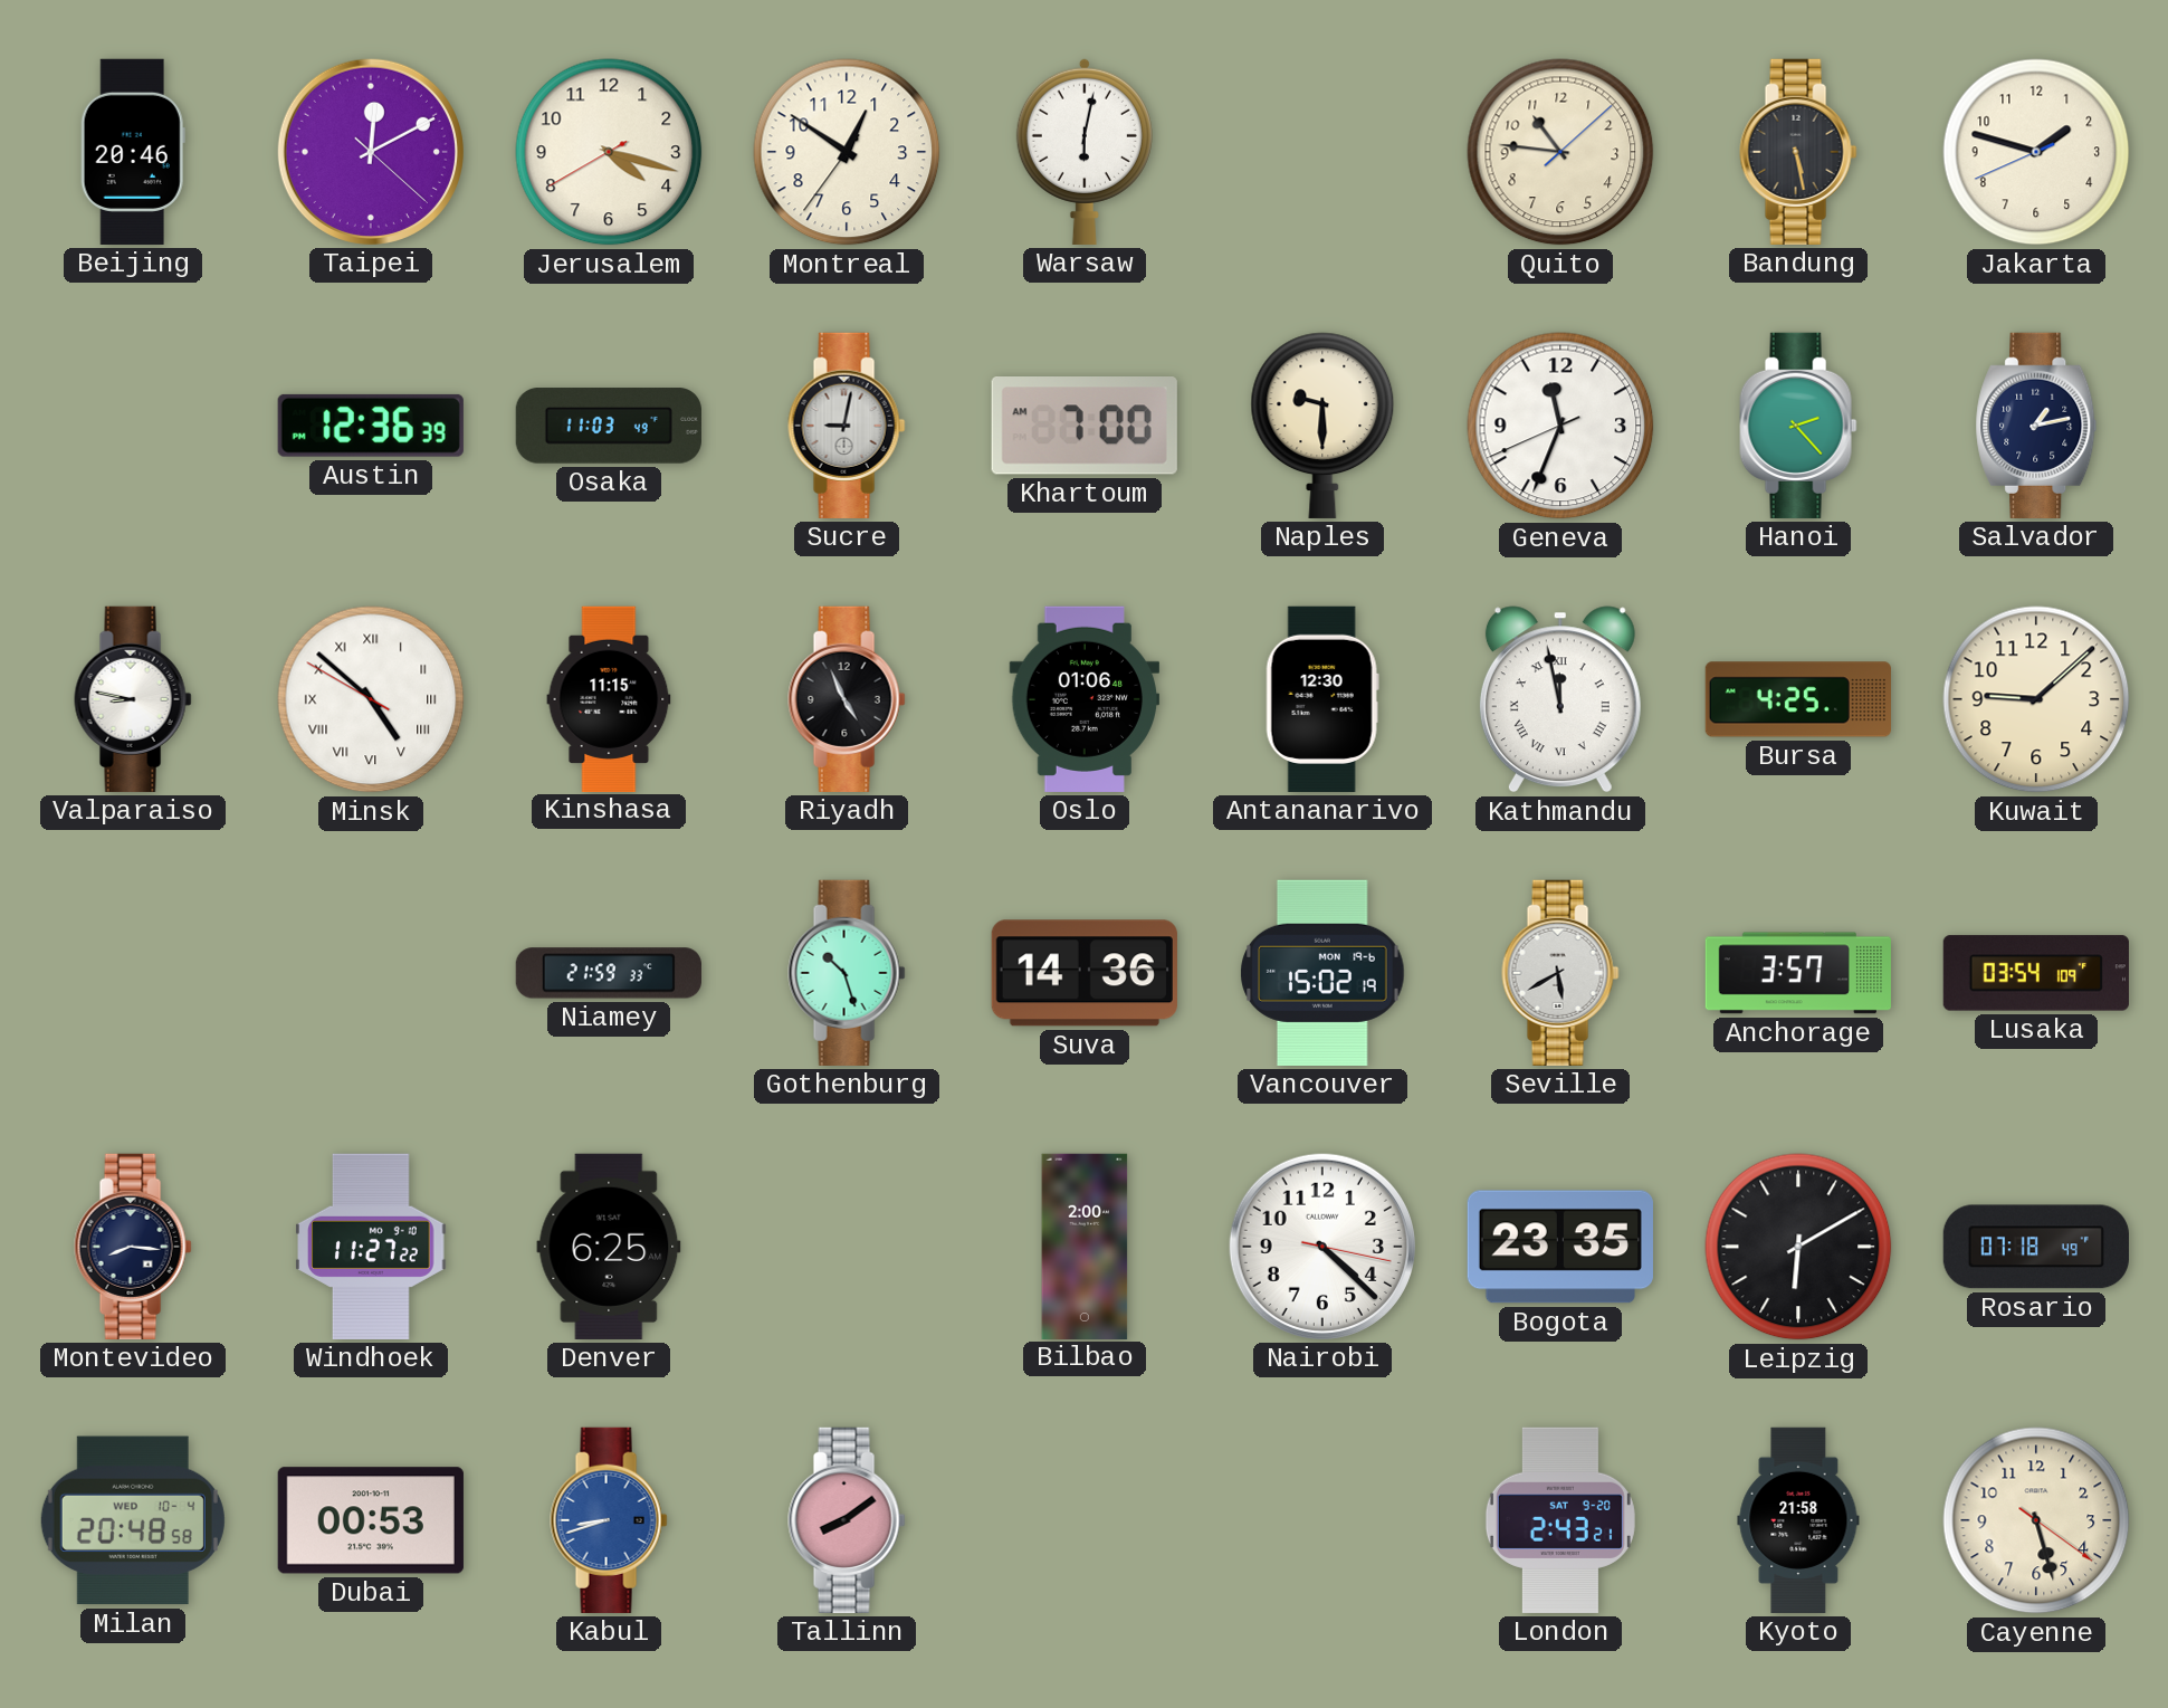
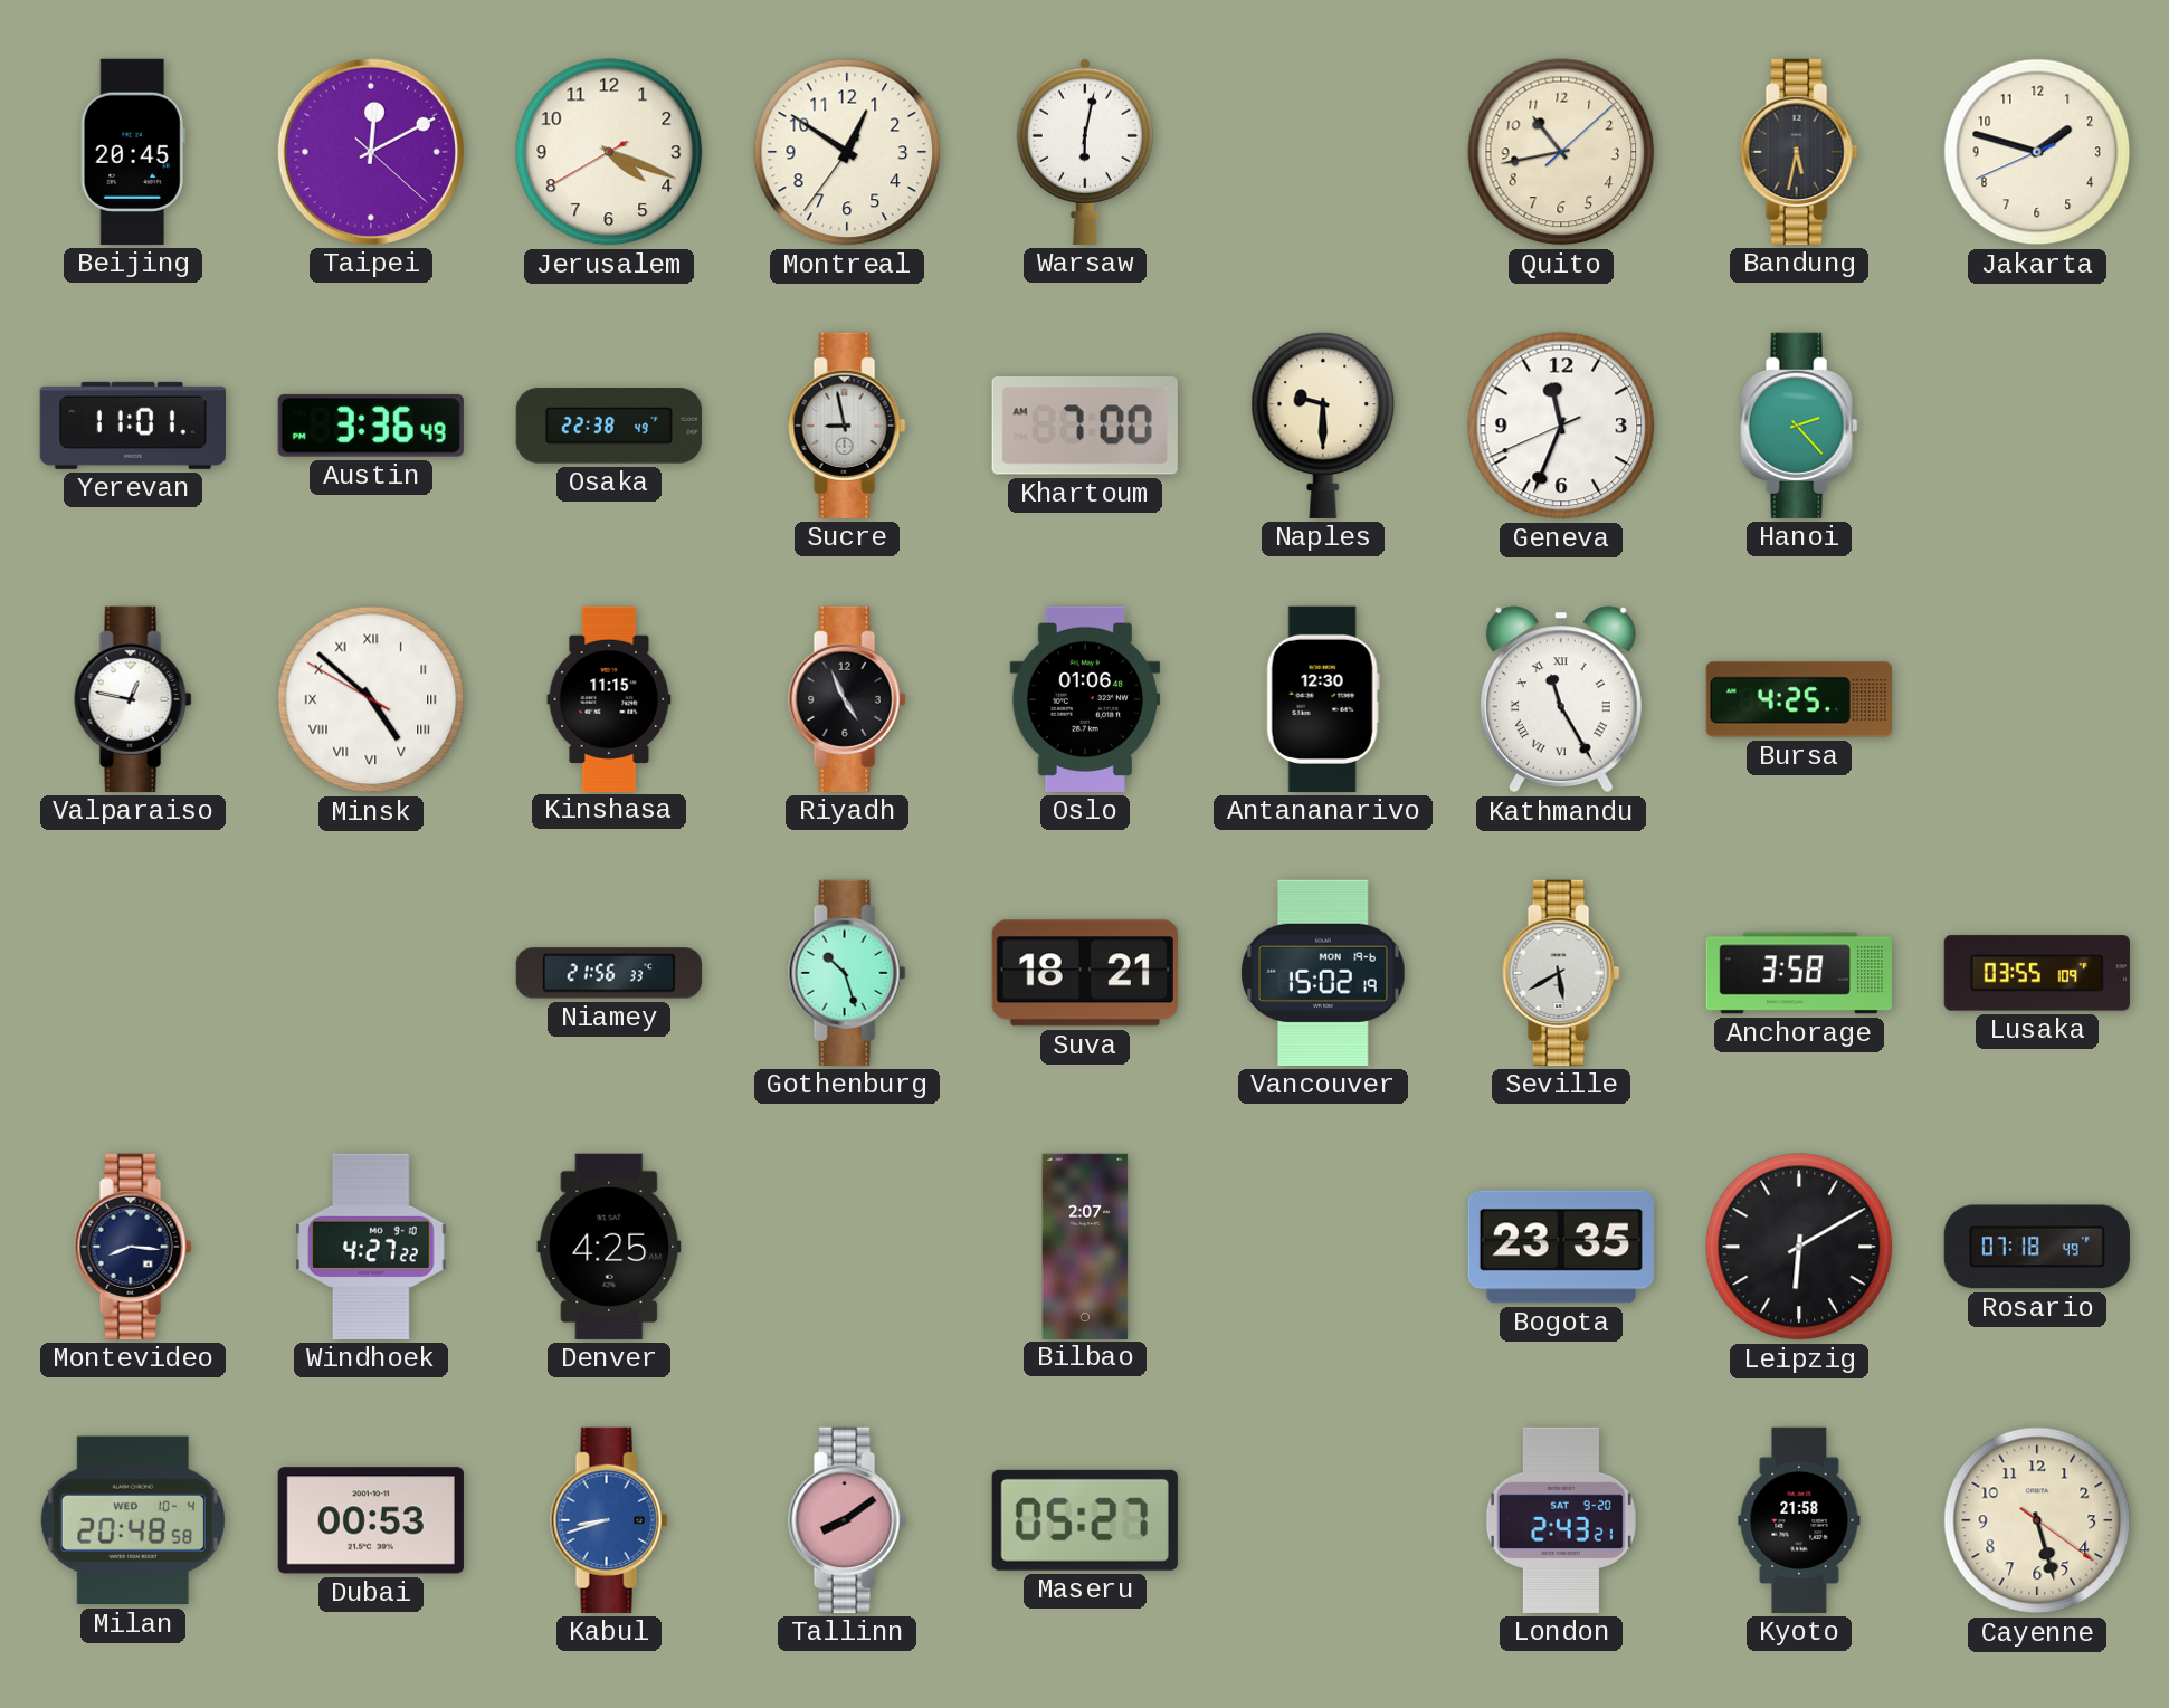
Beijing: 20:46 -> 20:45 (133, 152)
Jerusalem: 4:17 -> 4:18 (609, 152)
Quito: 10:46 -> 10:43 (1561, 152)
Bandung: 5:28 -> 5:32 (1799, 152)
Yerevan: none -> 11:01 (133, 426)
Austin: 12:36 -> 3:36 (371, 426)
Osaka: 11:03 -> 22:38 (609, 426)
Sucre: 9:02 -> 8:58 (847, 426)
Salvador: 1:13 -> none (2036, 426)
Valparaiso: 8:47 -> 12:47 (133, 699)
Kathmandu: 11:58 -> 11:25 (1561, 699)
Kuwait: 9:08 -> none (2036, 699)
Niamey: 21:59 -> 21:56 (609, 973)
Suva: 14:36 -> 18:21 (1085, 973)
Anchorage: 3:57 -> 3:58 (1799, 973)
Lusaka: 03:54 -> 03:55 (2037, 973)
Windhoek: 11:27 -> 4:27 (371, 1247)
Denver: 6:25 -> 4:25 (609, 1247)
Bilbao: 2:00 -> 2:07 (1085, 1246)
Nairobi: 4:22 -> none (1322, 1247)
Maseru: none -> 05:27 (1085, 1520)
